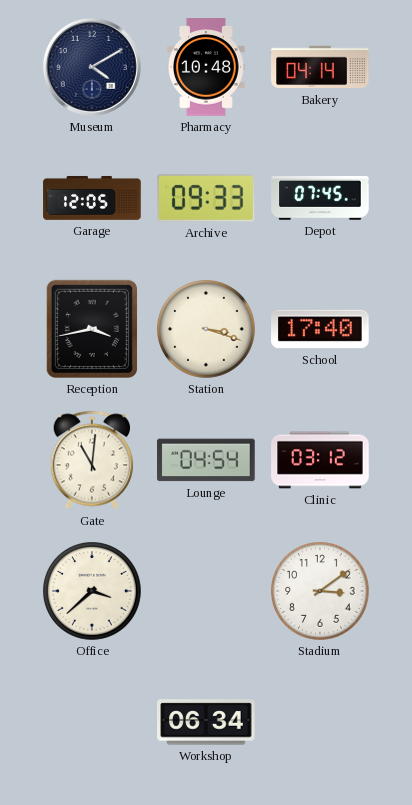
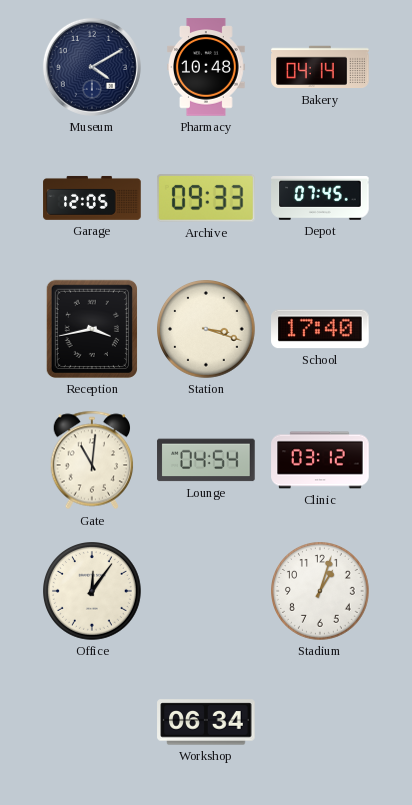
Office: 3:38 -> 12:06 (93, 592)
Stadium: 3:09 -> 1:03 (321, 592)
